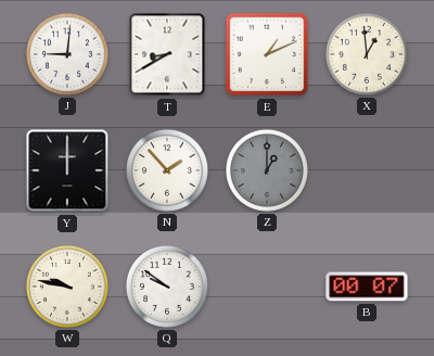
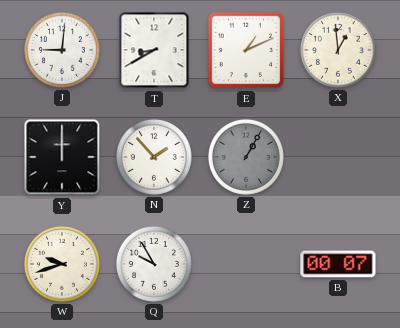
Z: 1:00 -> 1:05 (246, 157)
W: 9:47 -> 9:42 (62, 264)
Q: 9:51 -> 9:55 (154, 264)
